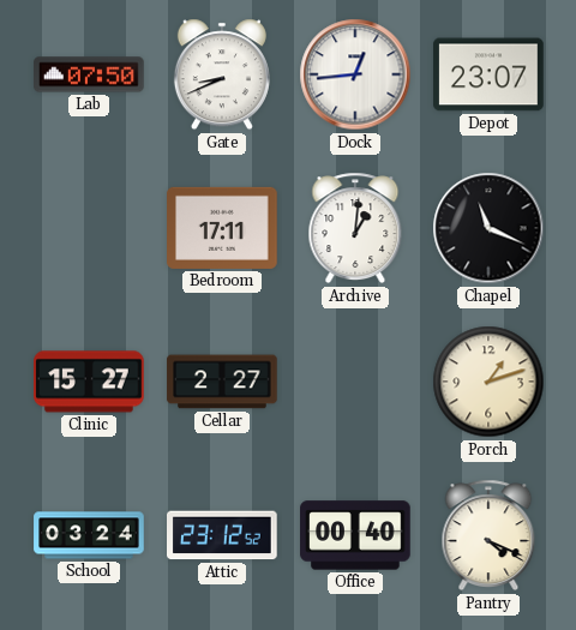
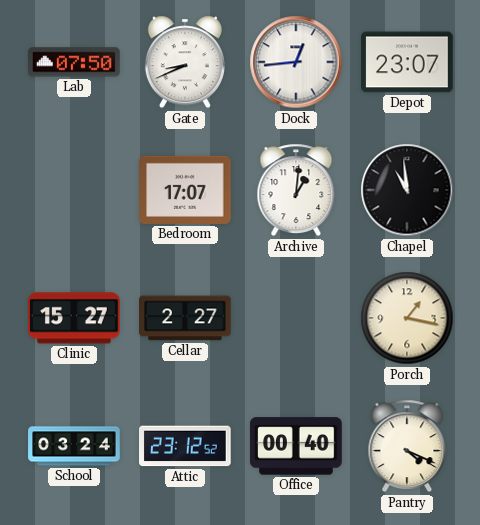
Bedroom: 17:11 -> 17:07 (185, 190)
Chapel: 11:19 -> 10:59 (407, 190)
Porch: 1:12 -> 1:17 (407, 318)
